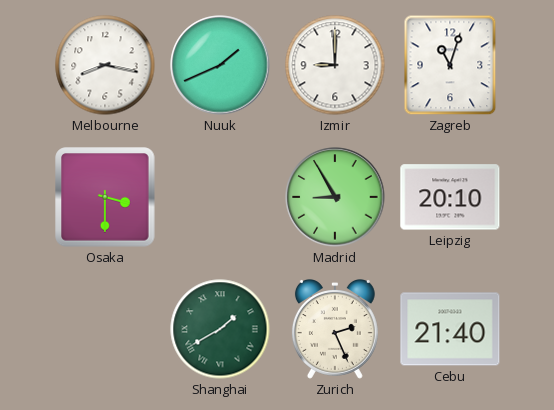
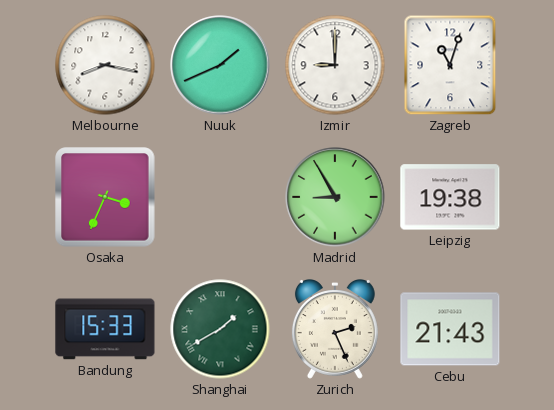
Osaka: 3:30 -> 3:34 (105, 197)
Leipzig: 20:10 -> 19:38 (450, 197)
Bandung: none -> 15:33 (105, 329)
Cebu: 21:40 -> 21:43 (450, 329)
